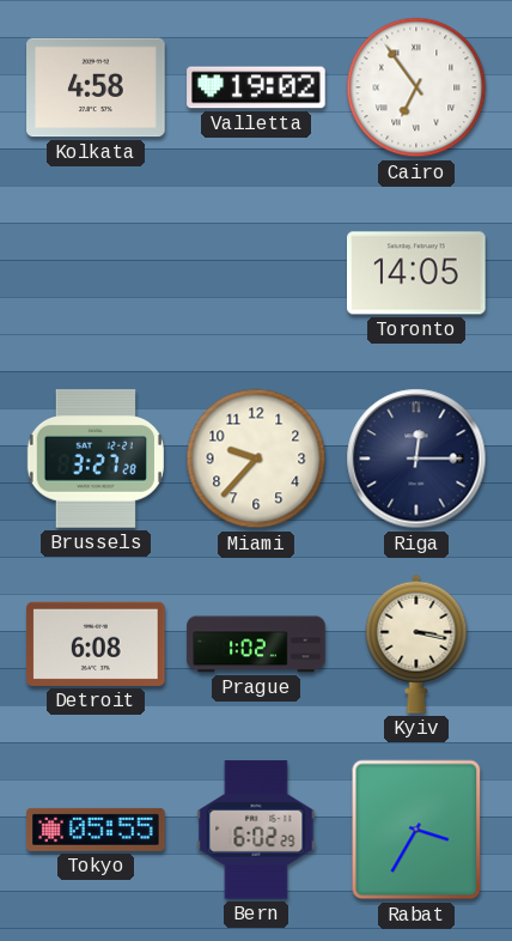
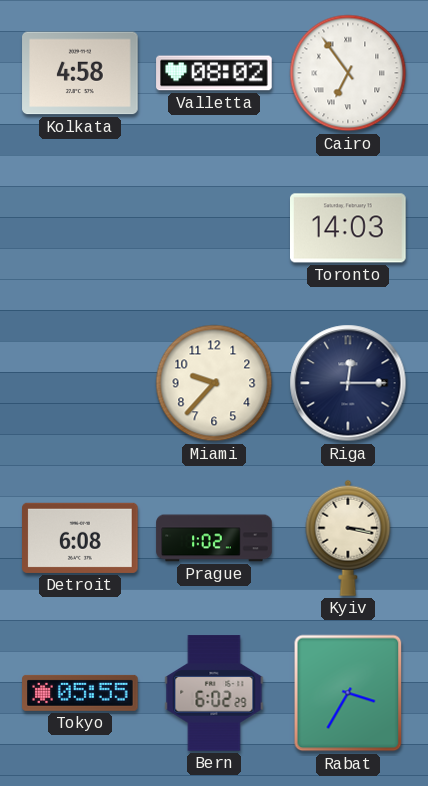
Valletta: 19:02 -> 08:02 (214, 73)
Toronto: 14:05 -> 14:03 (348, 228)
Brussels: 3:27 -> none (96, 459)
